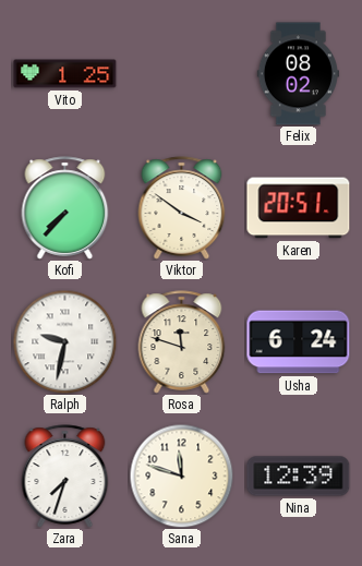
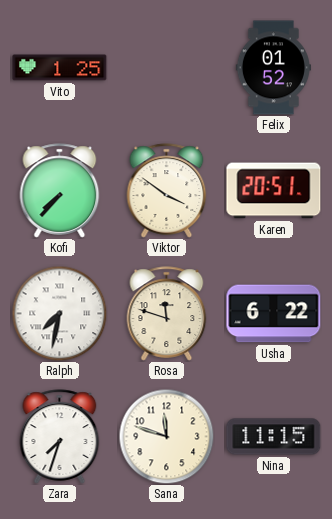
Felix: 08:02 -> 01:52 (273, 68)
Ralph: 9:32 -> 7:32 (59, 313)
Usha: 6:24 -> 6:22 (274, 314)
Nina: 12:39 -> 11:15 (274, 437)
